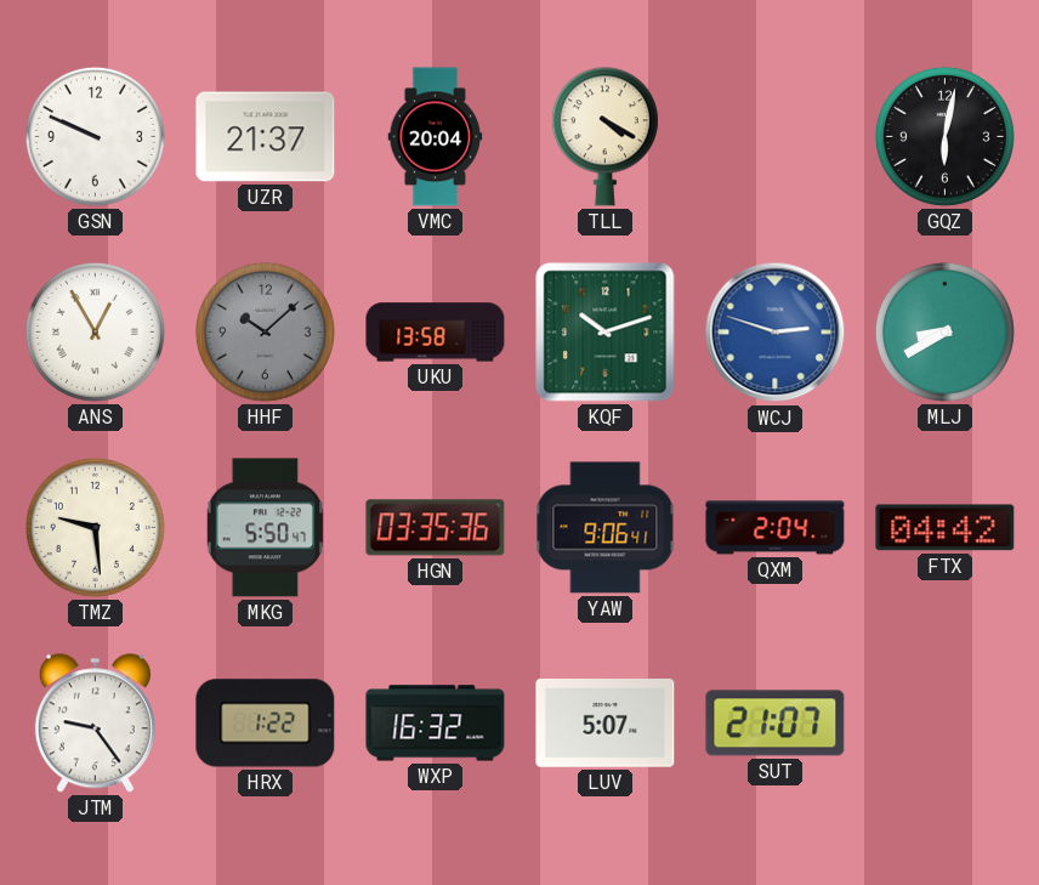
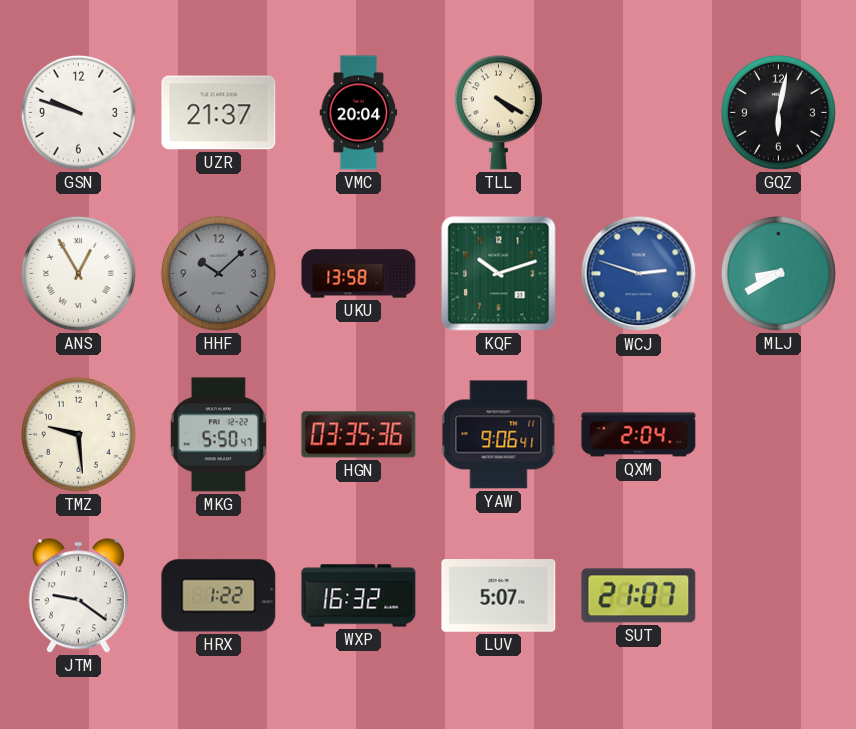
GSN: 9:49 -> 9:48 (78, 112)
FTX: 04:42 -> none (946, 528)
JTM: 9:24 -> 9:21 (78, 596)
